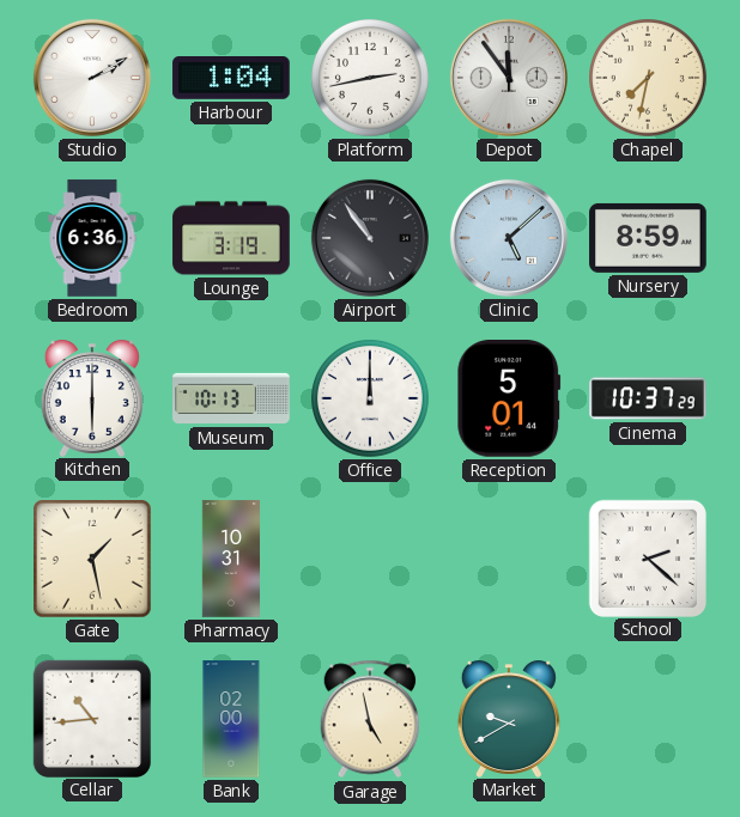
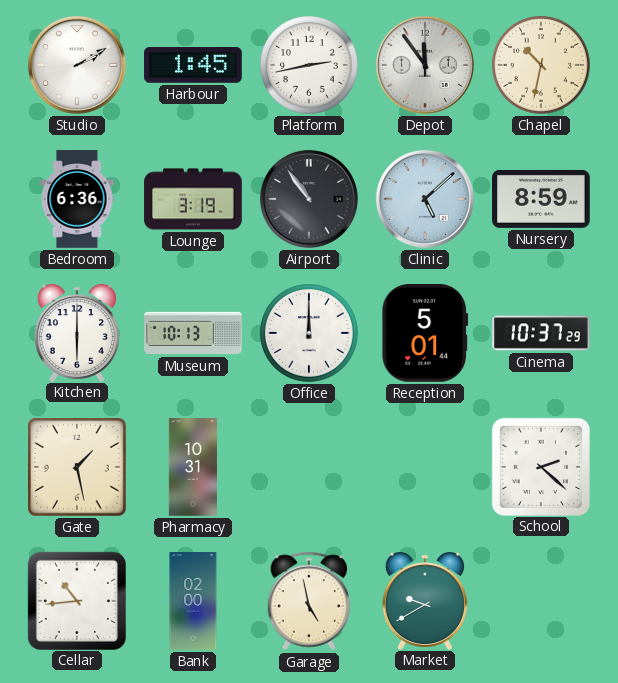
Harbour: 1:04 -> 1:45 (193, 66)
Chapel: 7:32 -> 10:32 (542, 66)
